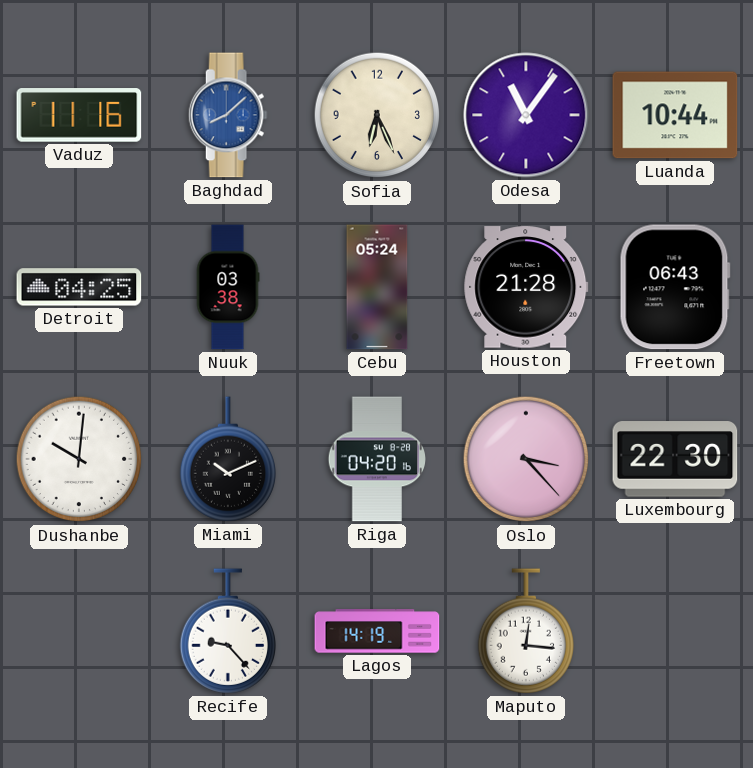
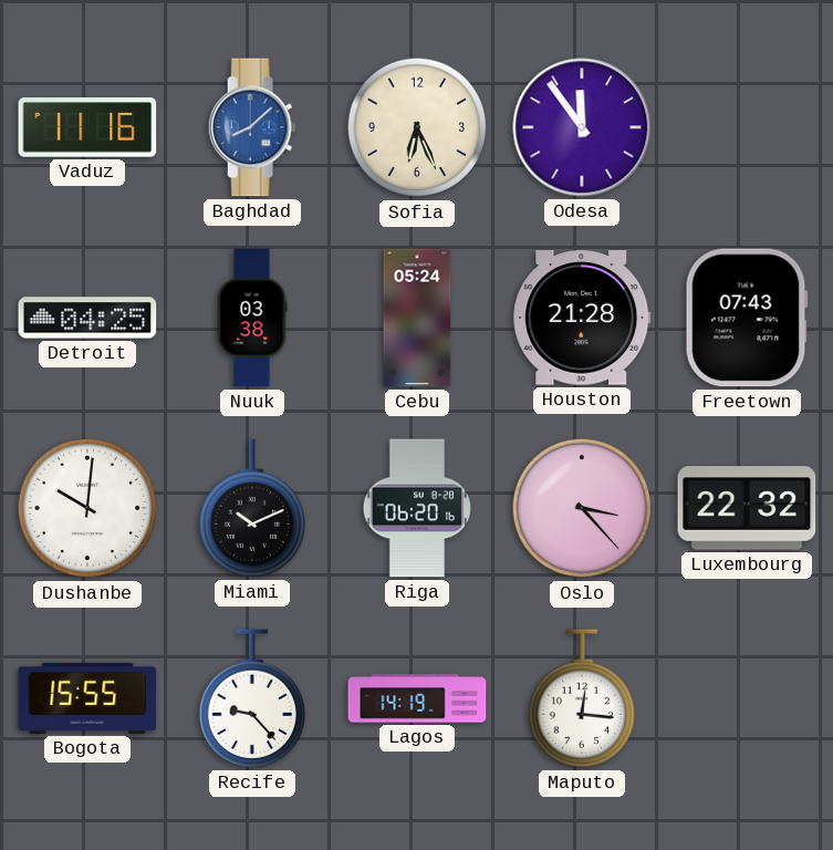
Odesa: 11:06 -> 11:54 (582, 127)
Luanda: 10:44 -> none (675, 115)
Freetown: 06:43 -> 07:43 (747, 318)
Riga: 04:20 -> 06:20 (416, 508)
Luxembourg: 22:30 -> 22:32 (747, 508)
Bogota: none -> 15:55 (87, 698)
